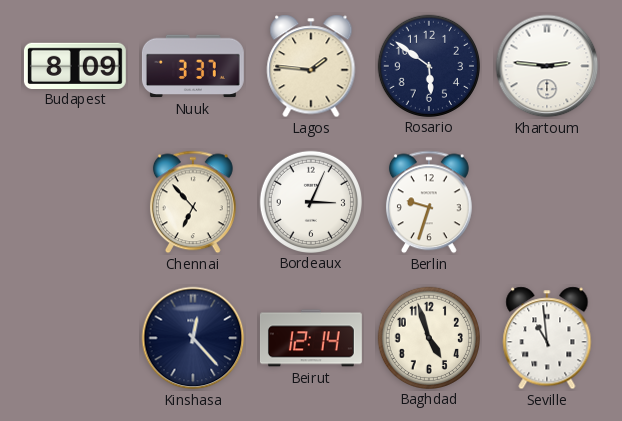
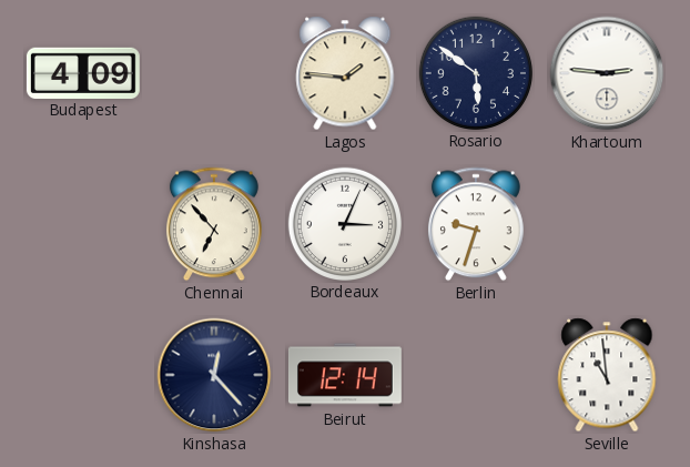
Budapest: 8:09 -> 4:09 (83, 72)
Nuuk: 3:37 -> none (193, 66)
Baghdad: 4:57 -> none (428, 337)
